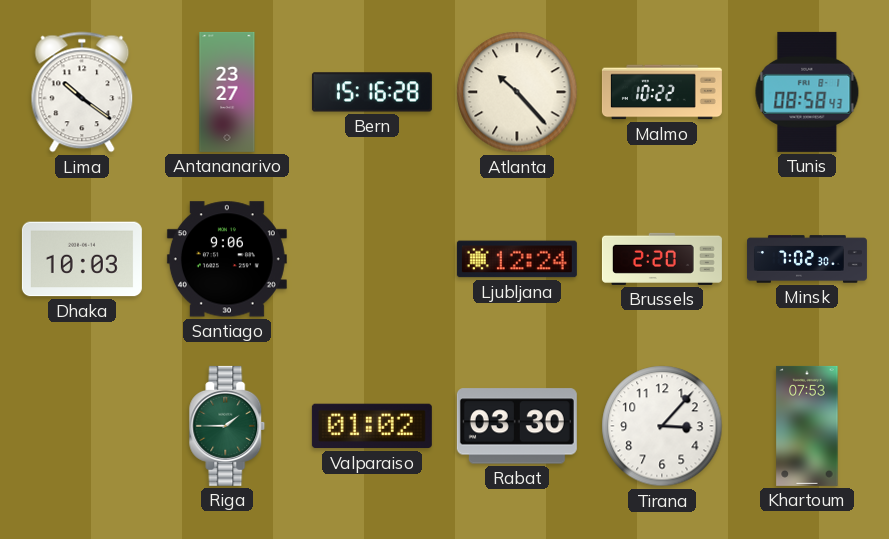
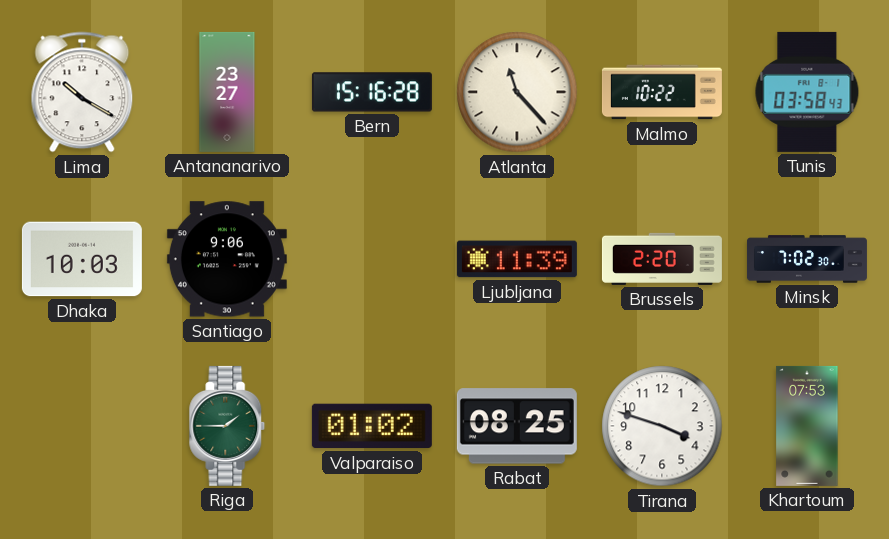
Lima: 10:21 -> 10:20 (82, 92)
Atlanta: 10:23 -> 11:23 (517, 92)
Tunis: 08:58 -> 03:58 (807, 92)
Ljubljana: 12:24 -> 11:39 (517, 259)
Rabat: 03:30 -> 08:25 (517, 426)
Tirana: 3:07 -> 3:48 (662, 426)
